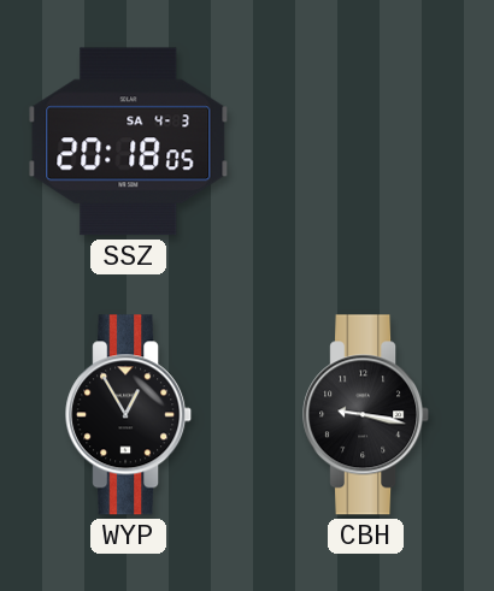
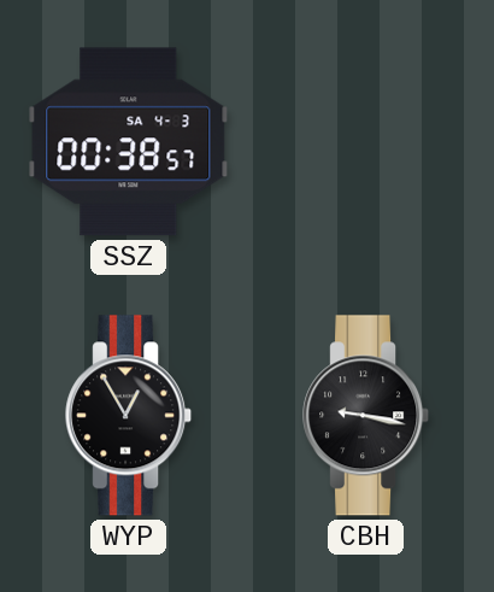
SSZ: 20:18 -> 00:38 (129, 142)
